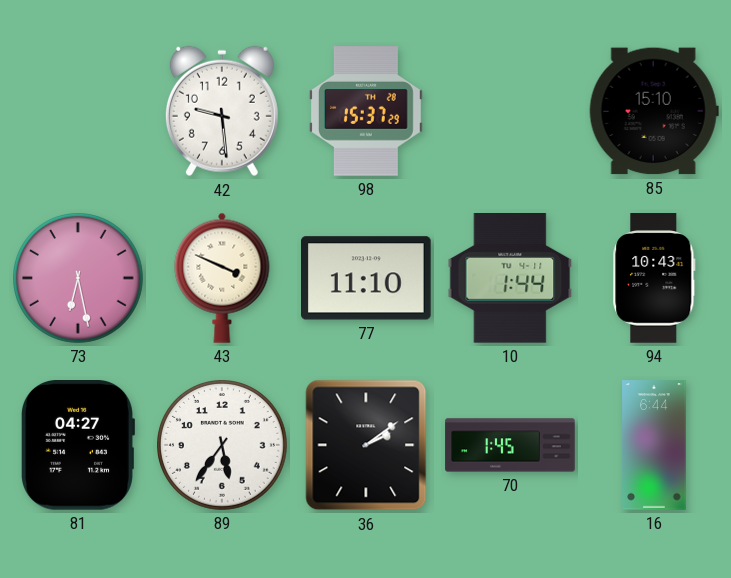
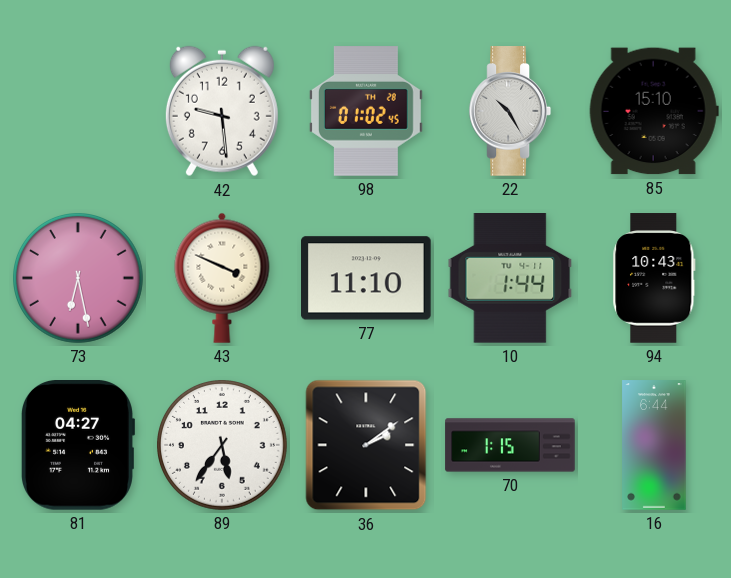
98: 15:37 -> 01:02 (366, 111)
22: none -> 10:25 (509, 111)
70: 1:45 -> 1:15 (510, 445)
